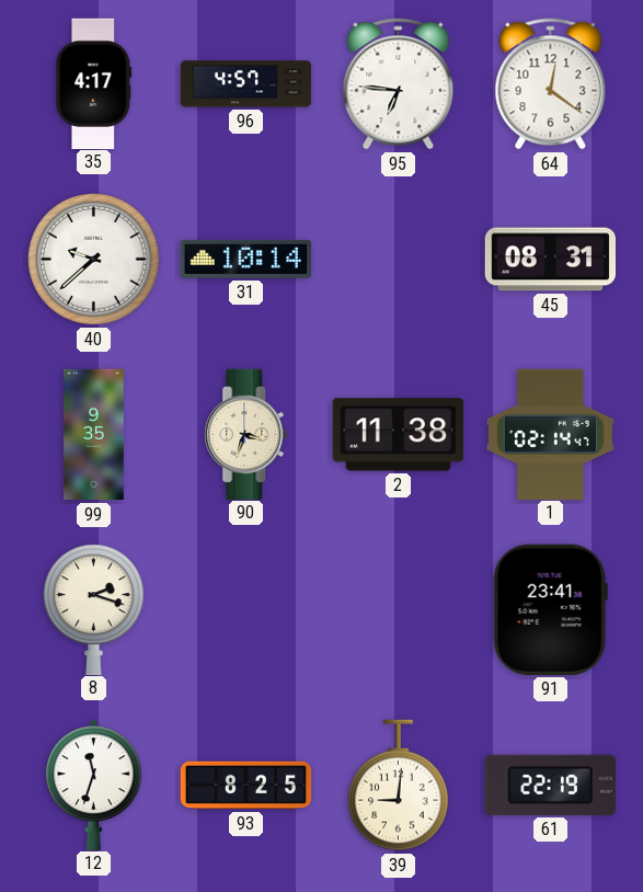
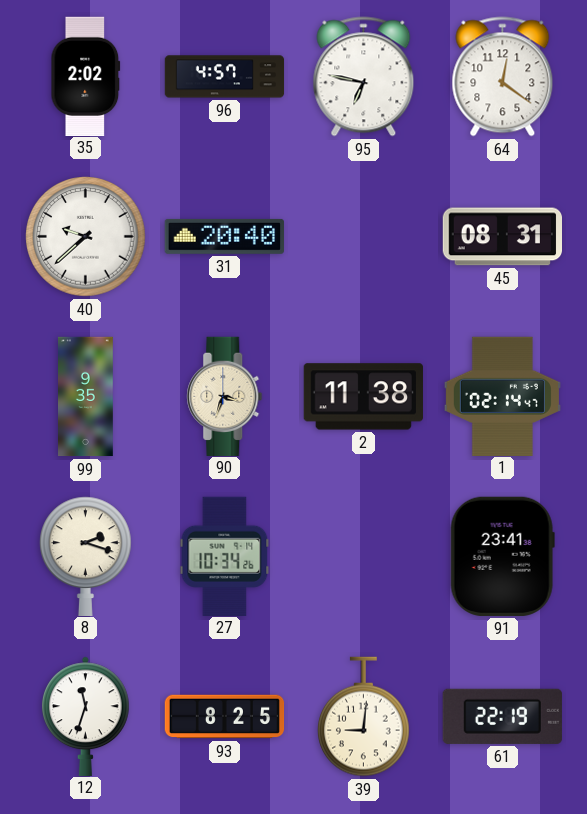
35: 4:17 -> 2:02 (86, 76)
95: 6:46 -> 6:47 (364, 77)
31: 10:14 -> 20:40 (224, 236)
27: none -> 10:34 (225, 556)
